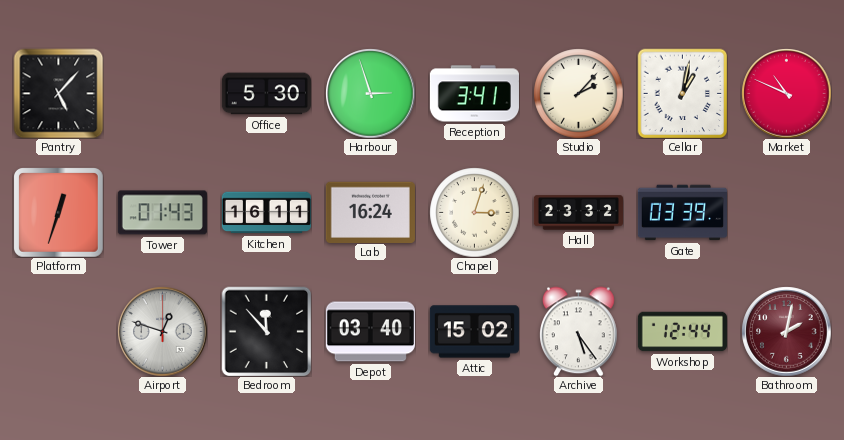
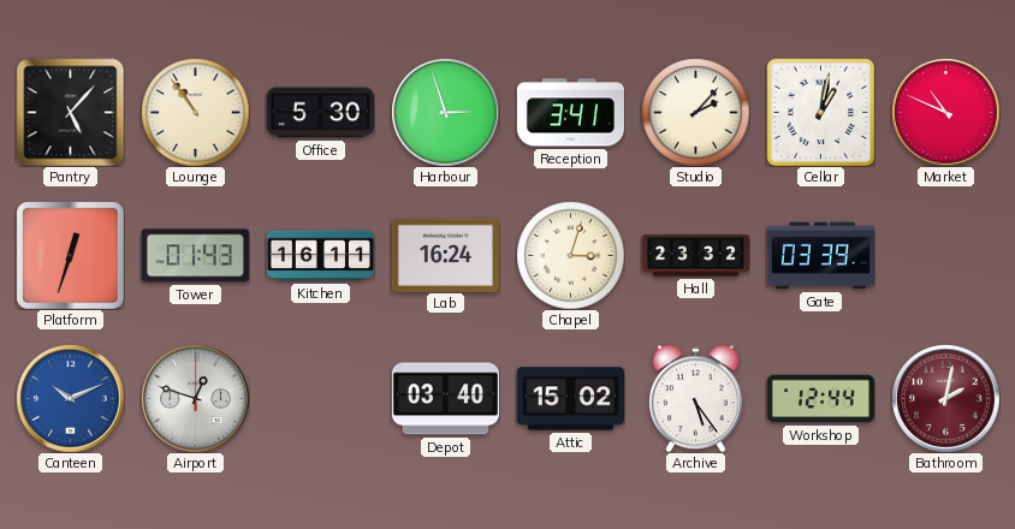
Lounge: none -> 10:54 (195, 112)
Canteen: none -> 10:11 (70, 398)
Bedroom: 11:53 -> none (266, 331)
